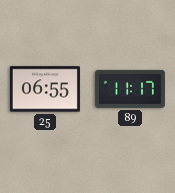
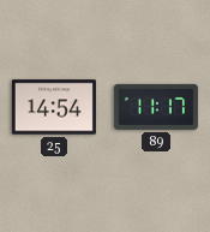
25: 06:55 -> 14:54 (54, 107)
